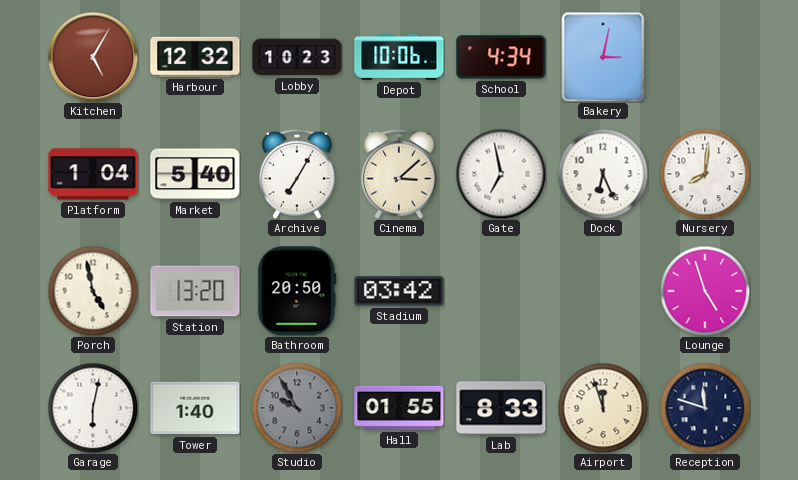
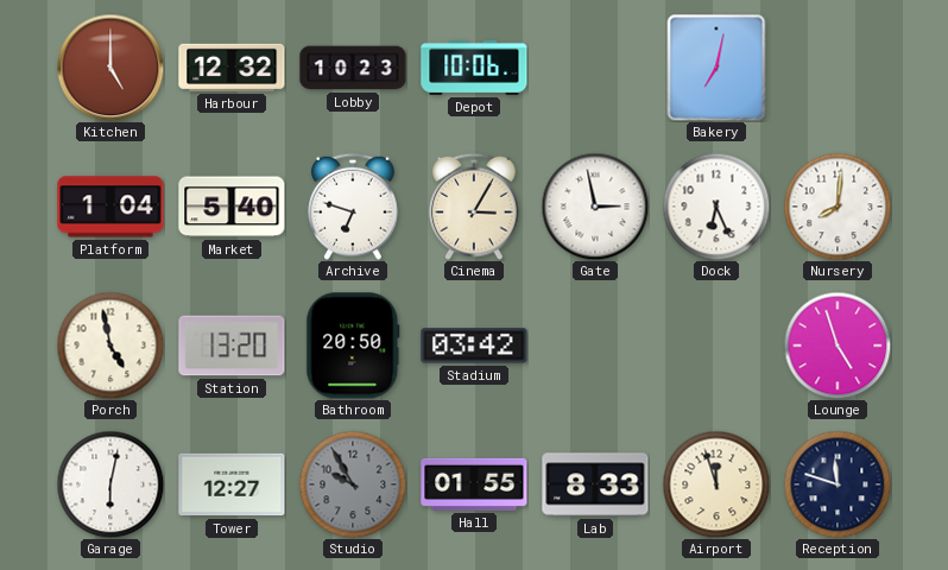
Kitchen: 5:05 -> 5:00 (110, 68)
School: 4:34 -> none (501, 57)
Bakery: 3:02 -> 7:02 (716, 68)
Archive: 7:05 -> 6:48 (353, 207)
Cinema: 3:08 -> 3:05 (474, 207)
Gate: 6:58 -> 2:58 (595, 207)
Tower: 1:40 -> 12:27 (232, 484)
